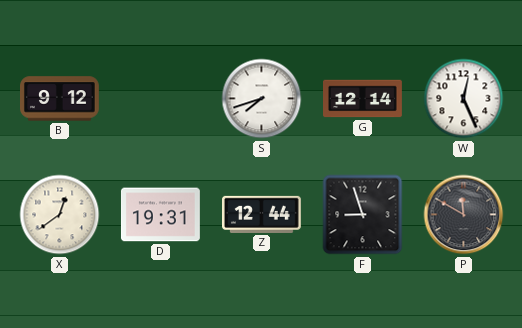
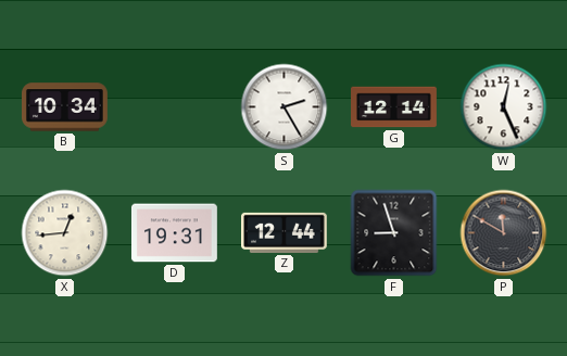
B: 9:12 -> 10:34 (65, 107)
S: 7:42 -> 2:25 (285, 107)
X: 12:39 -> 12:44 (65, 233)
